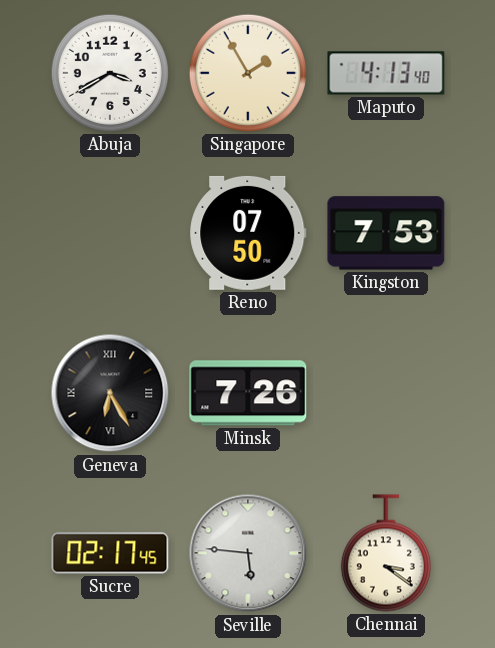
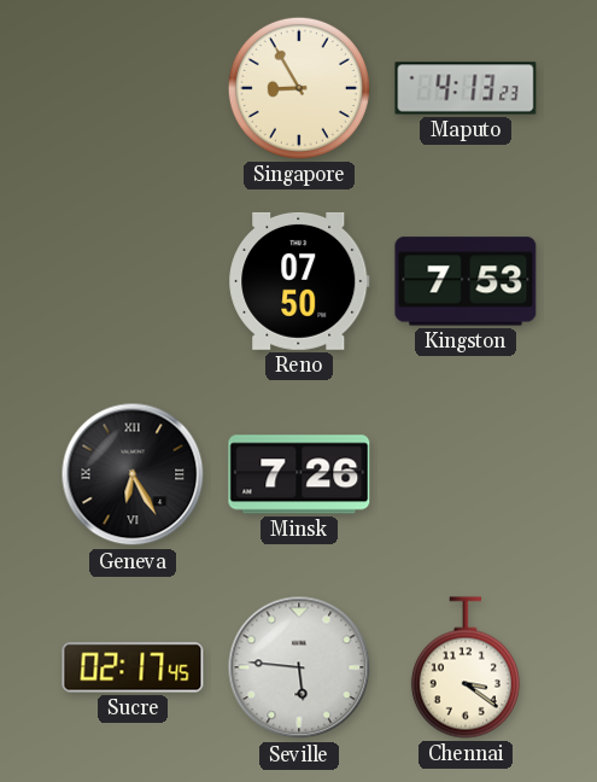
Abuja: 3:40 -> none (110, 73)
Singapore: 1:55 -> 8:55 (299, 88)
Maputo: 4:13:40 -> 4:13:23 (466, 88)
